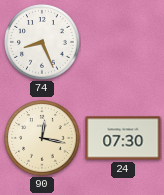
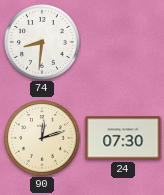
74: 8:26 -> 8:31 (42, 42)
90: 12:17 -> 12:12 (42, 138)
